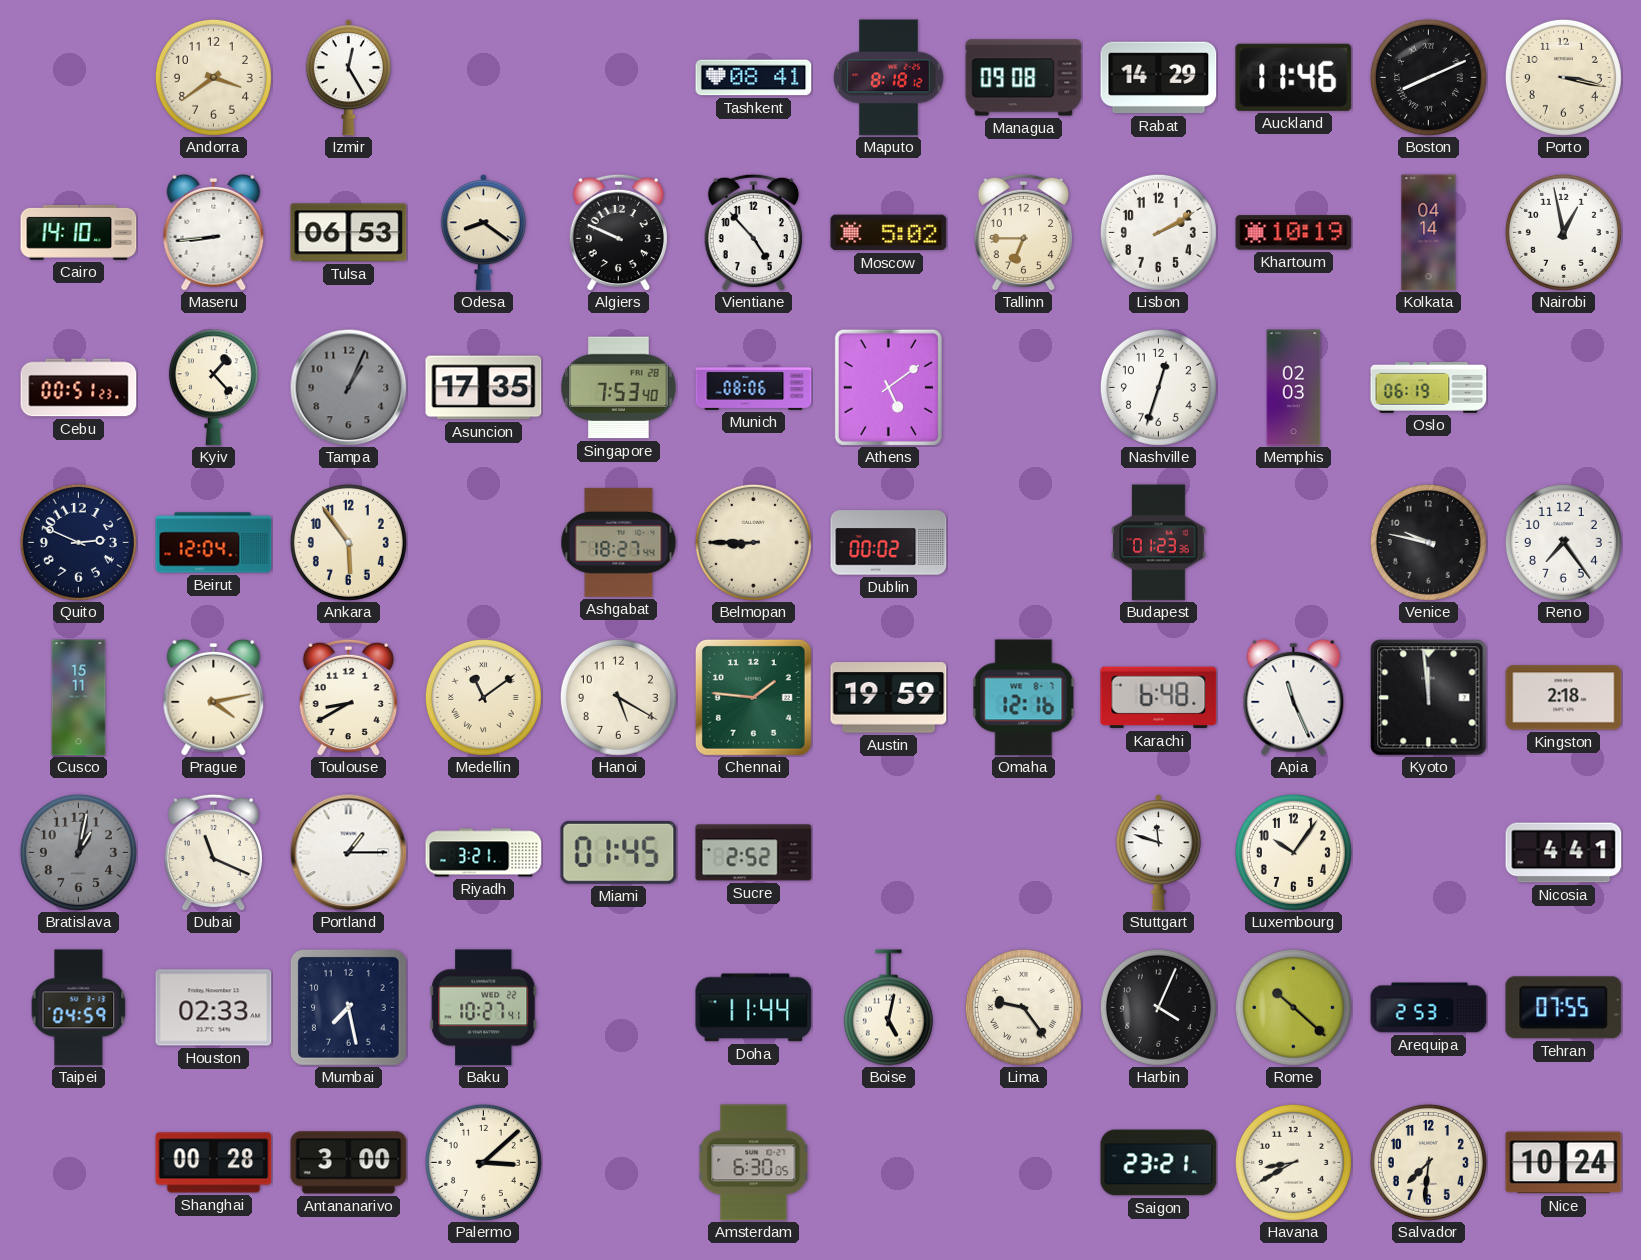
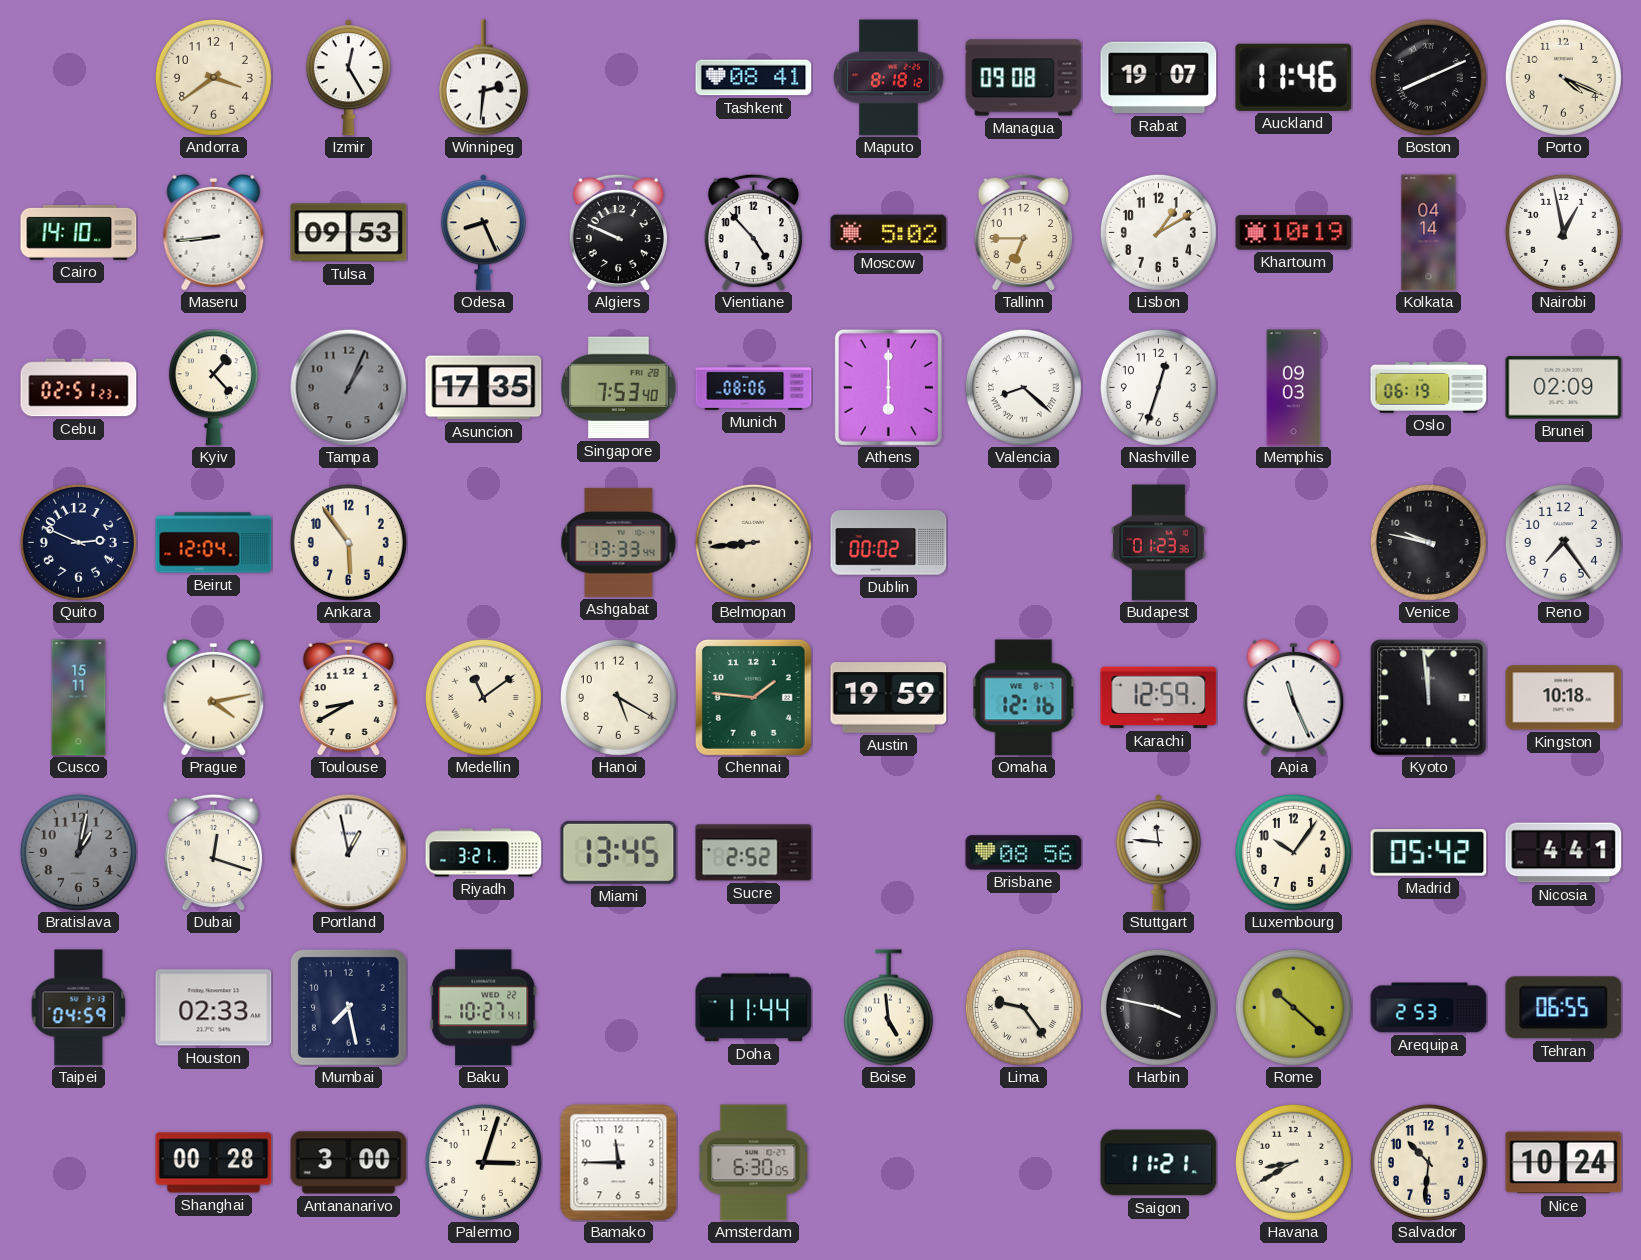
Winnipeg: none -> 2:31 (483, 78)
Rabat: 14:29 -> 19:07 (1159, 78)
Porto: 3:17 -> 4:19 (1563, 77)
Tulsa: 06:53 -> 09:53 (349, 233)
Odesa: 8:21 -> 8:26 (483, 233)
Lisbon: 2:10 -> 1:10 (1158, 232)
Cebu: 00:51 -> 02:51 (79, 388)
Athens: 5:09 -> 6:00 (888, 387)
Valencia: none -> 8:22 (1023, 387)
Memphis: 02:03 -> 09:03 (1294, 388)
Brunei: none -> 02:09 (1564, 388)
Ashgabat: 18:27 -> 13:33 (619, 542)
Belmopan: 8:45 -> 8:44 (753, 542)
Karachi: 6:48 -> 12:59 (1159, 698)
Kingston: 2:18 -> 10:18 (1564, 698)
Dubai: 11:19 -> 12:18 (213, 852)
Portland: 1:15 -> 12:58 (348, 852)
Miami: 01:45 -> 13:45 (619, 852)
Brisbane: none -> 08:56 (1024, 853)
Stuttgart: 11:48 -> 11:46 (1158, 853)
Madrid: none -> 05:42 (1429, 853)
Boise: 5:02 -> 4:59 (888, 1008)
Harbin: 4:04 -> 3:47 (1158, 1007)
Tehran: 07:55 -> 06:55 (1564, 1008)
Palermo: 3:08 -> 3:03 (483, 1162)
Bamako: none -> 11:45 (619, 1163)
Saigon: 23:21 -> 11:21 (1159, 1163)
Salvador: 7:31 -> 10:31 (1428, 1162)
